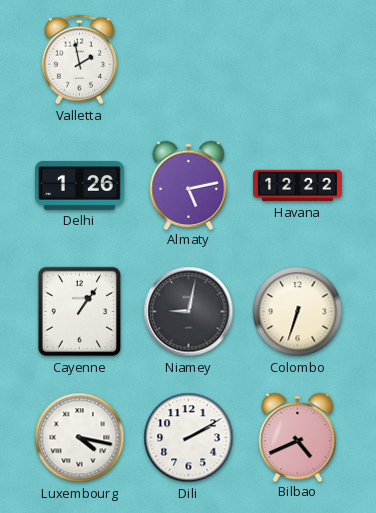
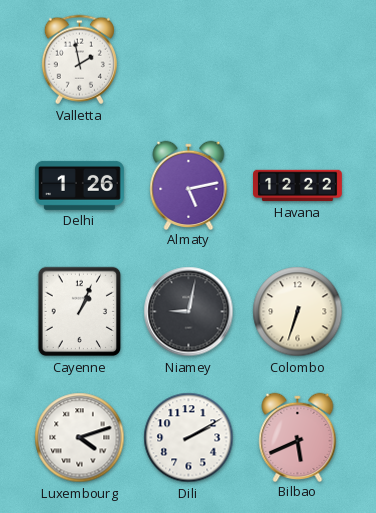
Cayenne: 1:06 -> 1:04 (80, 312)
Luxembourg: 4:17 -> 4:12 (80, 438)
Bilbao: 4:41 -> 5:41 (298, 437)
